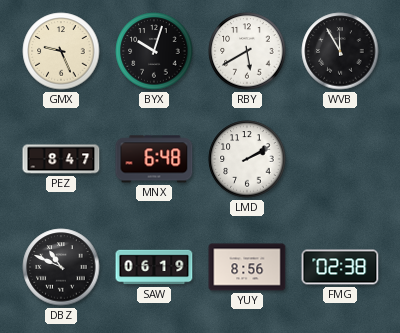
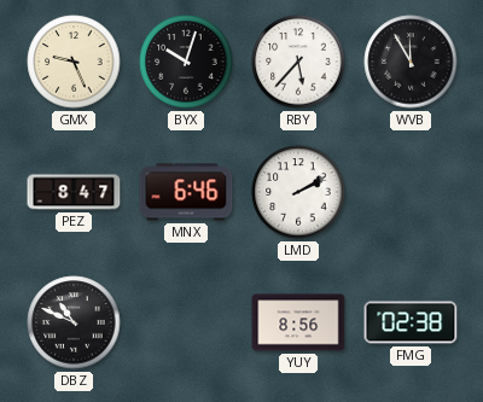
RBY: 5:40 -> 5:37 (298, 62)
MNX: 6:48 -> 6:46 (186, 192)
SAW: 06:19 -> none (154, 267)
